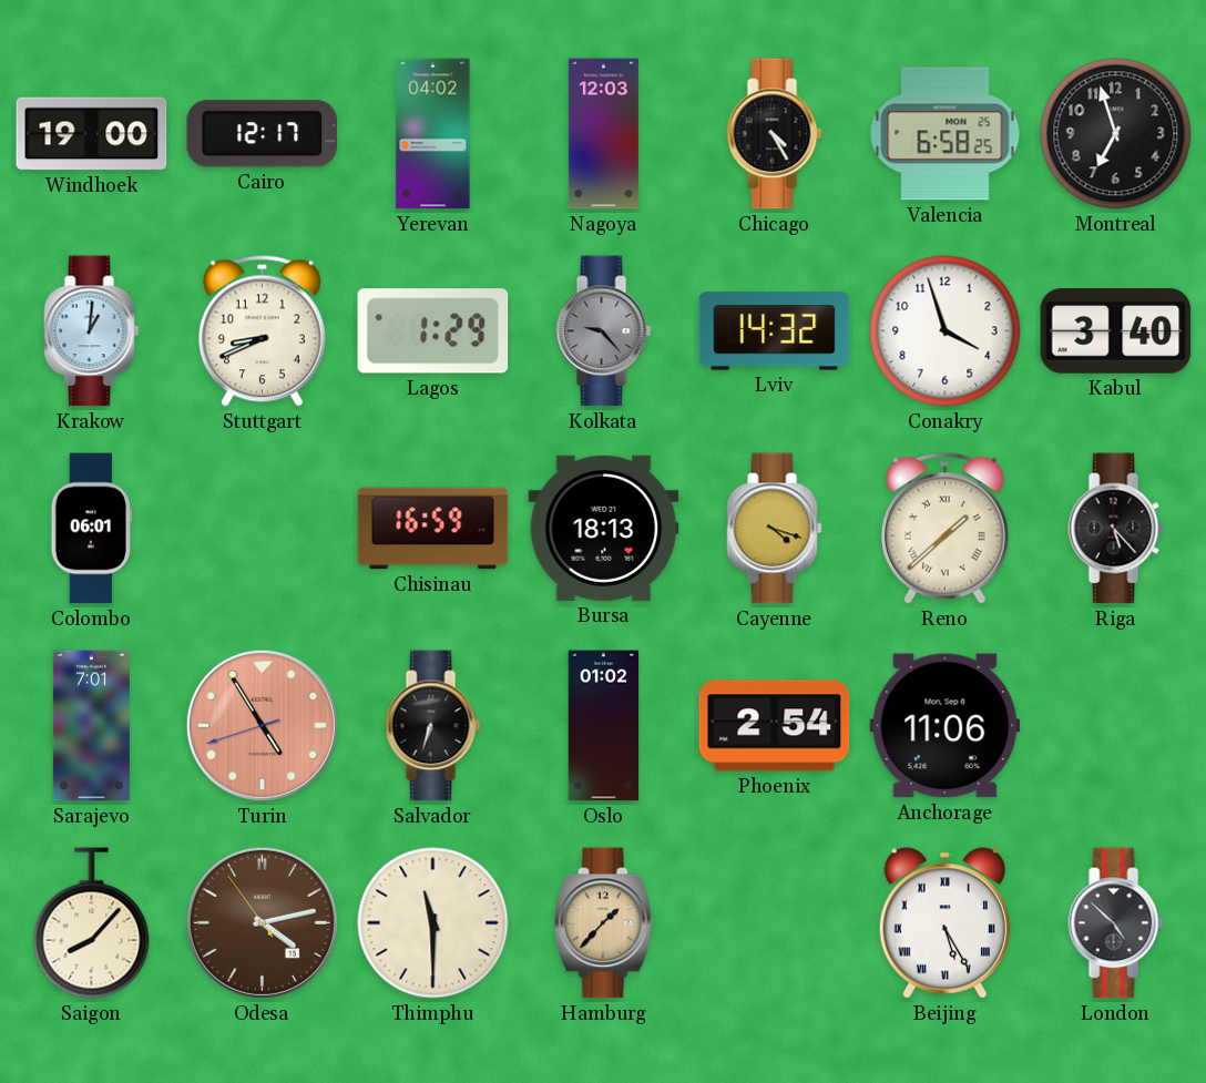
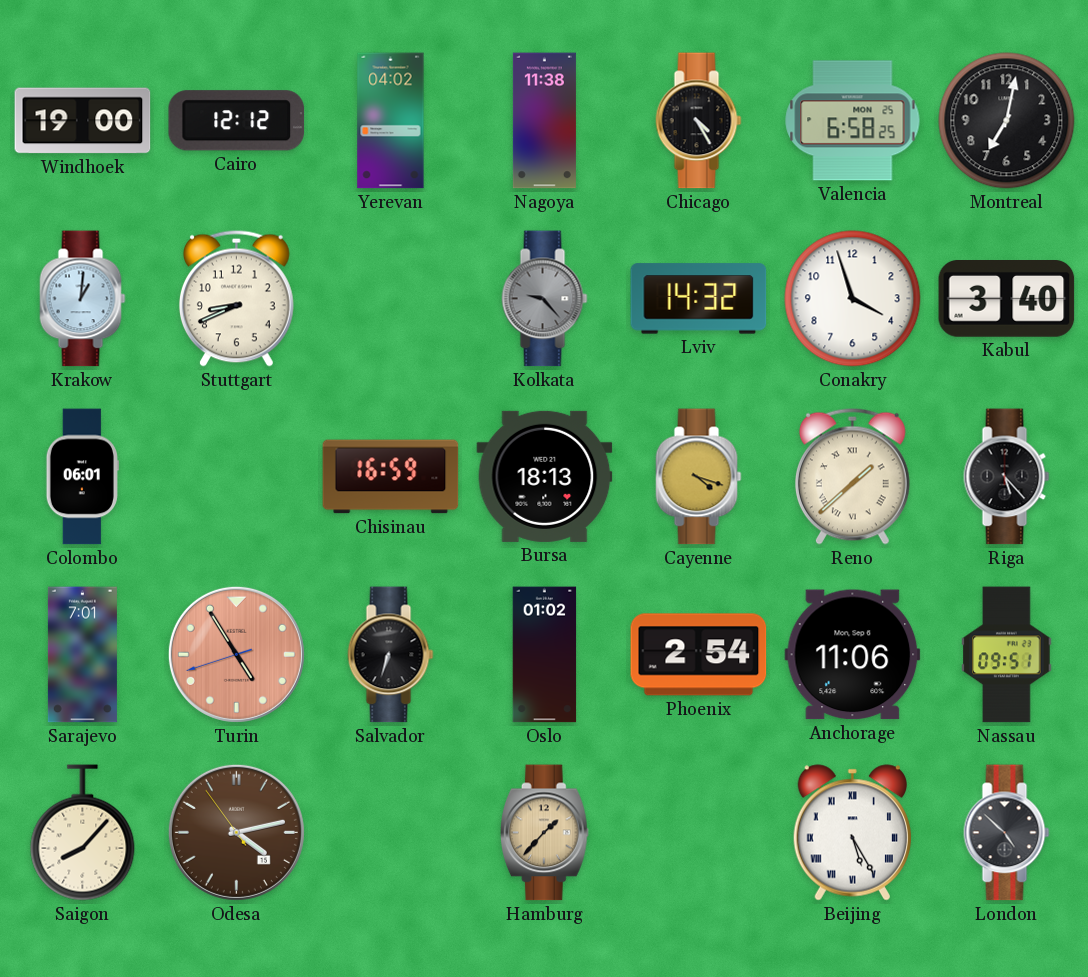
Cairo: 12:17 -> 12:12 (237, 121)
Nagoya: 12:03 -> 11:38 (544, 121)
Montreal: 6:57 -> 7:02 (1007, 121)
Lagos: 1:29 -> none (433, 331)
Nassau: none -> 09:51 (1007, 655)
Thimphu: 11:30 -> none (433, 923)
